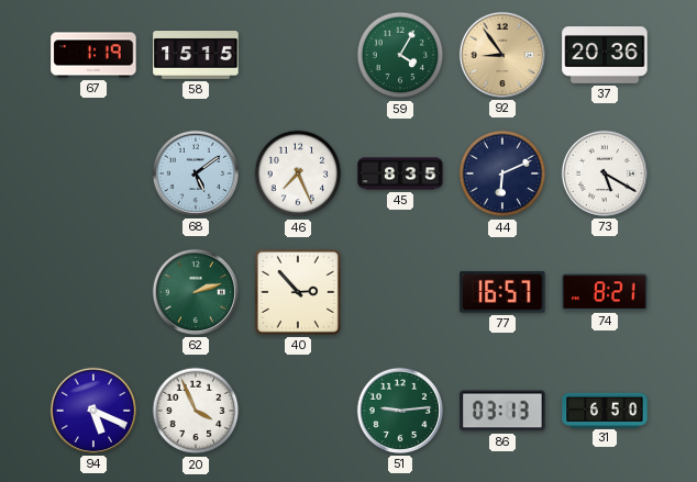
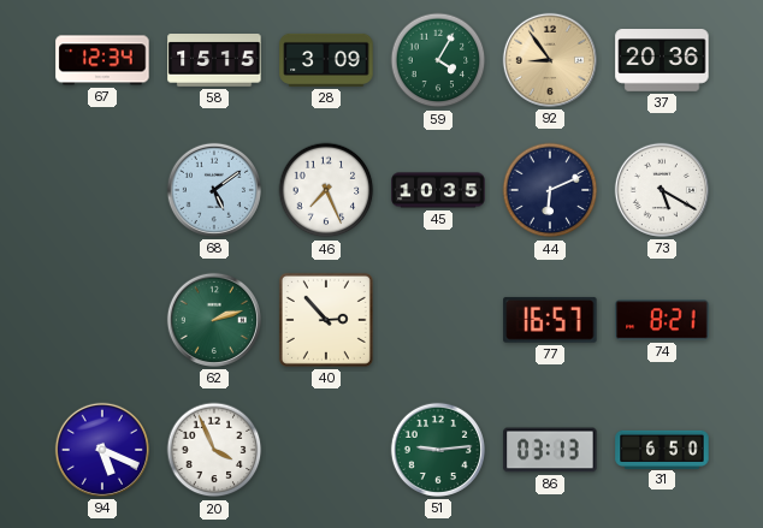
67: 1:19 -> 12:34 (102, 60)
28: none -> 3:09 (326, 60)
45: 8:35 -> 10:35 (438, 190)
